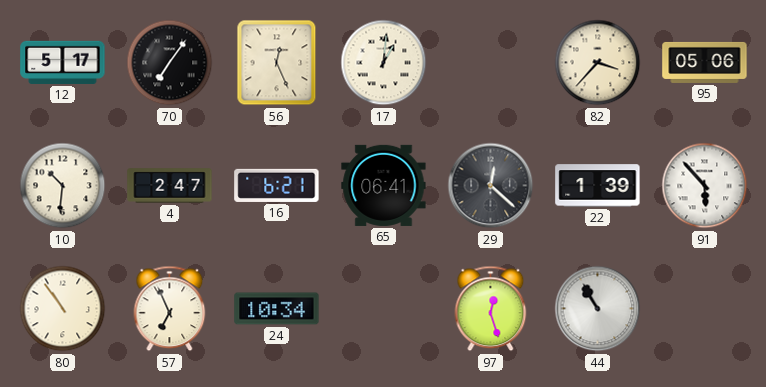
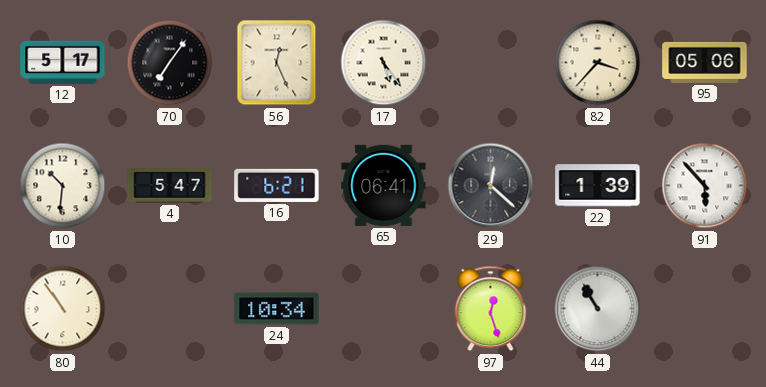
17: 1:01 -> 5:24 (384, 63)
4: 2:47 -> 5:47 (170, 186)
57: 6:56 -> none (170, 309)
